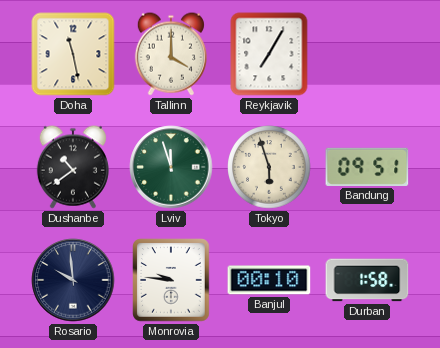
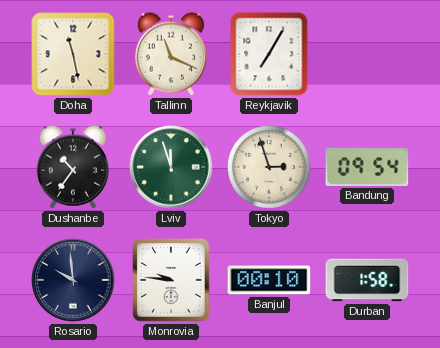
Tallinn: 4:00 -> 11:19 (171, 54)
Dushanbe: 10:39 -> 10:36 (73, 167)
Tokyo: 5:57 -> 2:57 (269, 167)
Bandung: 09:51 -> 09:54 (367, 167)
